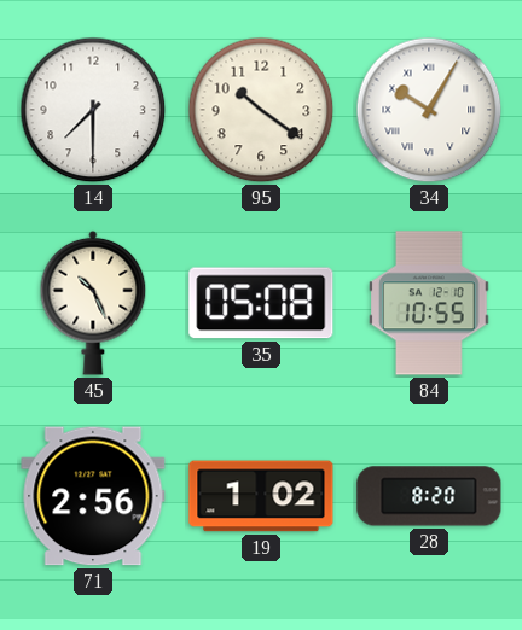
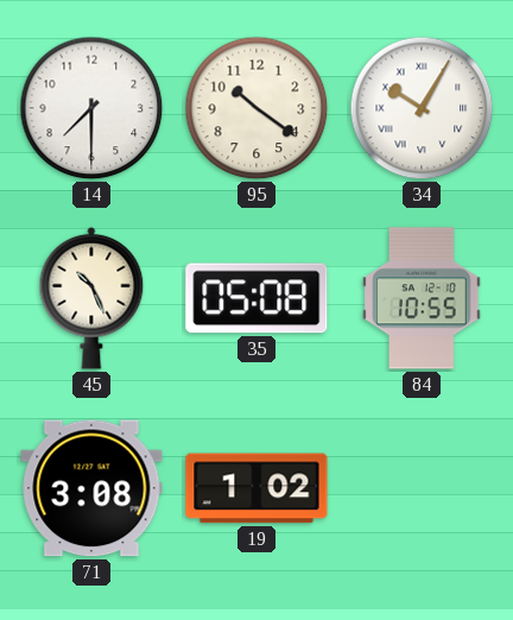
71: 2:56 -> 3:08 (91, 488)
28: 8:20 -> none (429, 496)
